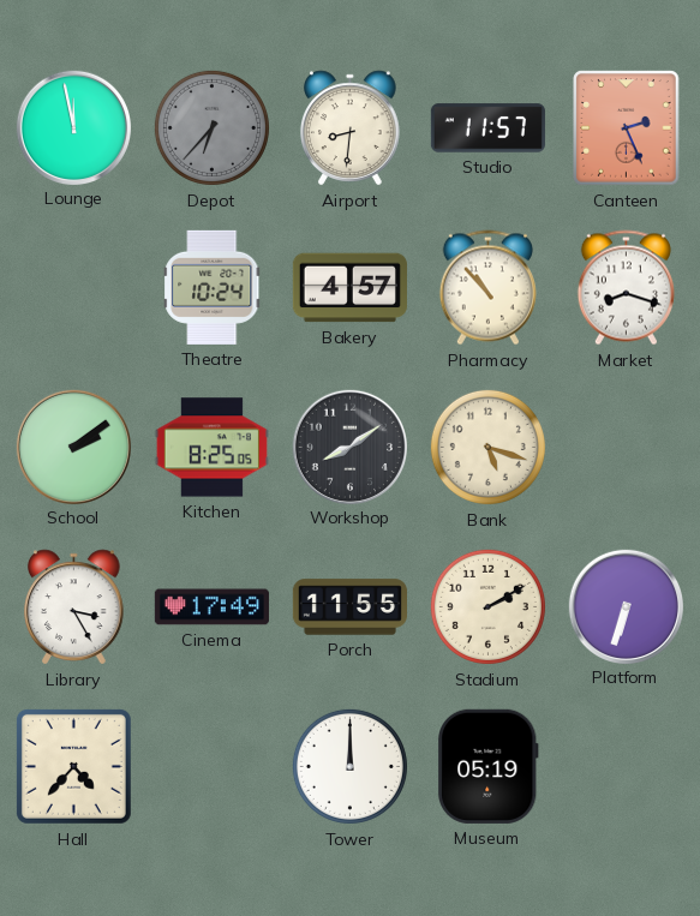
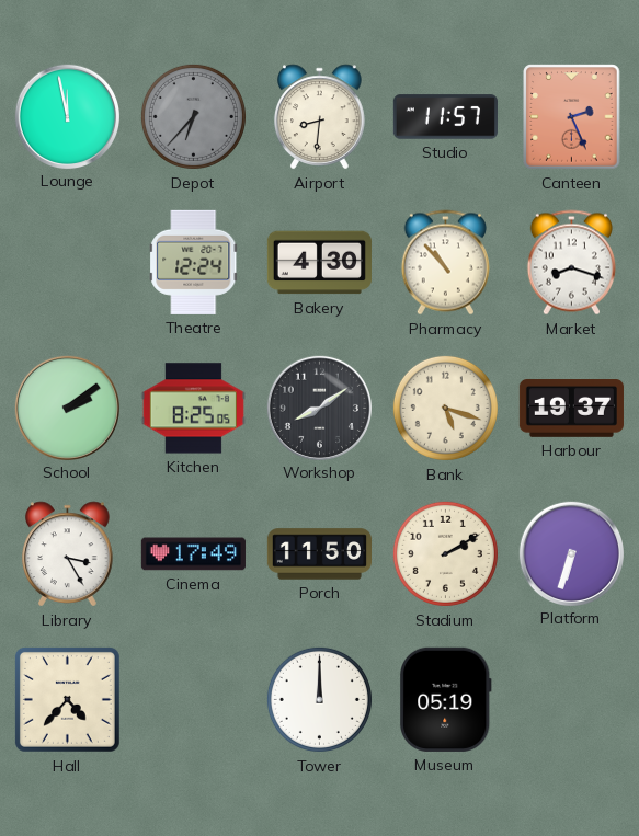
Theatre: 10:24 -> 12:24 (194, 262)
Bakery: 4:57 -> 4:30 (319, 263)
Harbour: none -> 19:37 (571, 409)
Porch: 11:55 -> 11:50 (319, 554)
